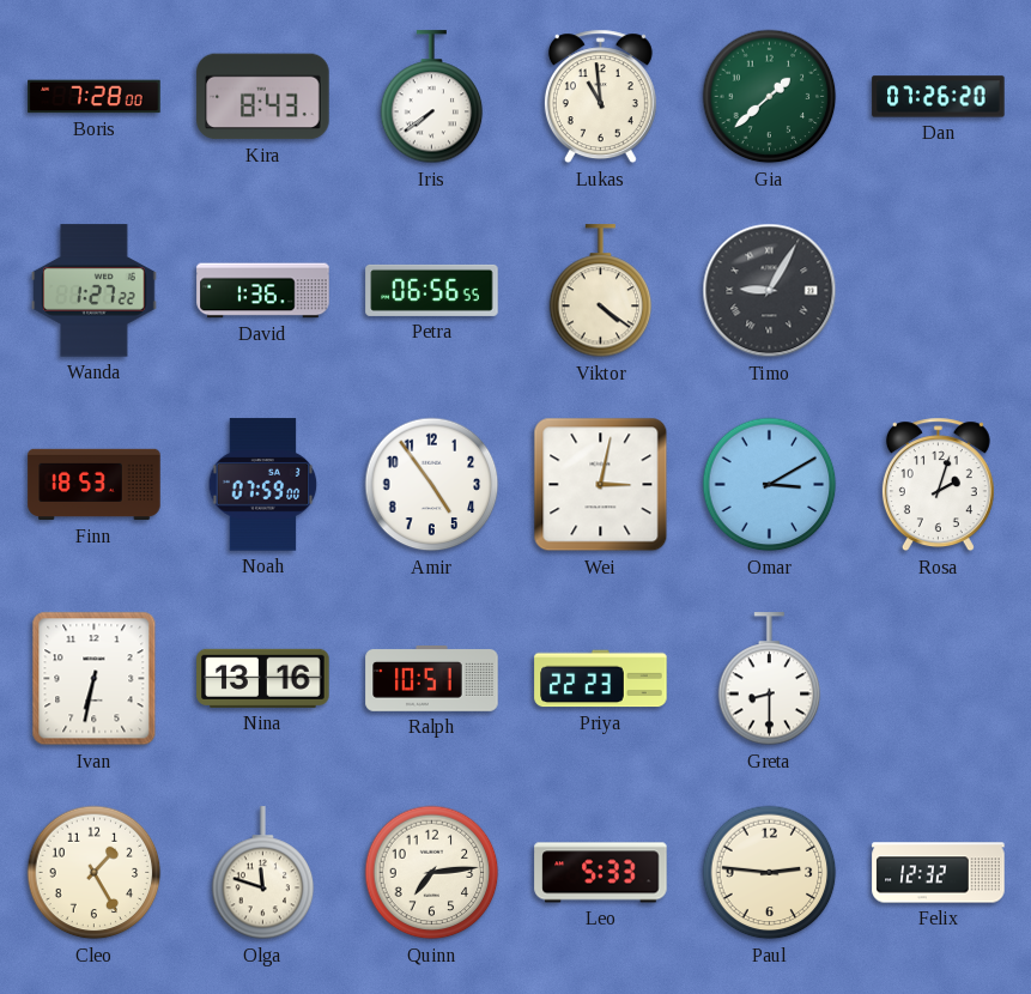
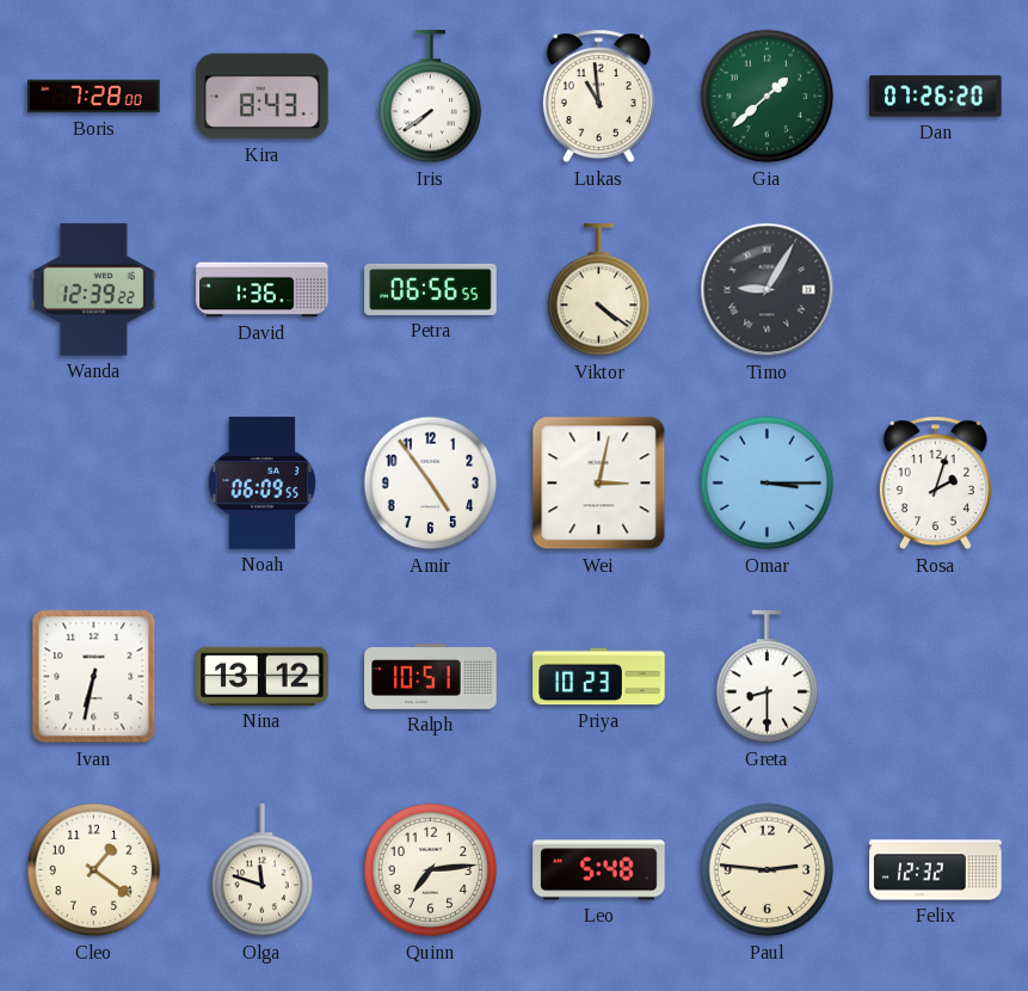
Wanda: 1:27 -> 12:39 (94, 290)
Finn: 18:53 -> none (95, 485)
Noah: 07:59 -> 06:09 (263, 484)
Omar: 3:10 -> 3:15 (768, 484)
Nina: 13:16 -> 13:12 (263, 676)
Priya: 22:23 -> 10:23 (599, 677)
Cleo: 1:25 -> 1:21 (94, 870)
Leo: 5:33 -> 5:48 (599, 870)
